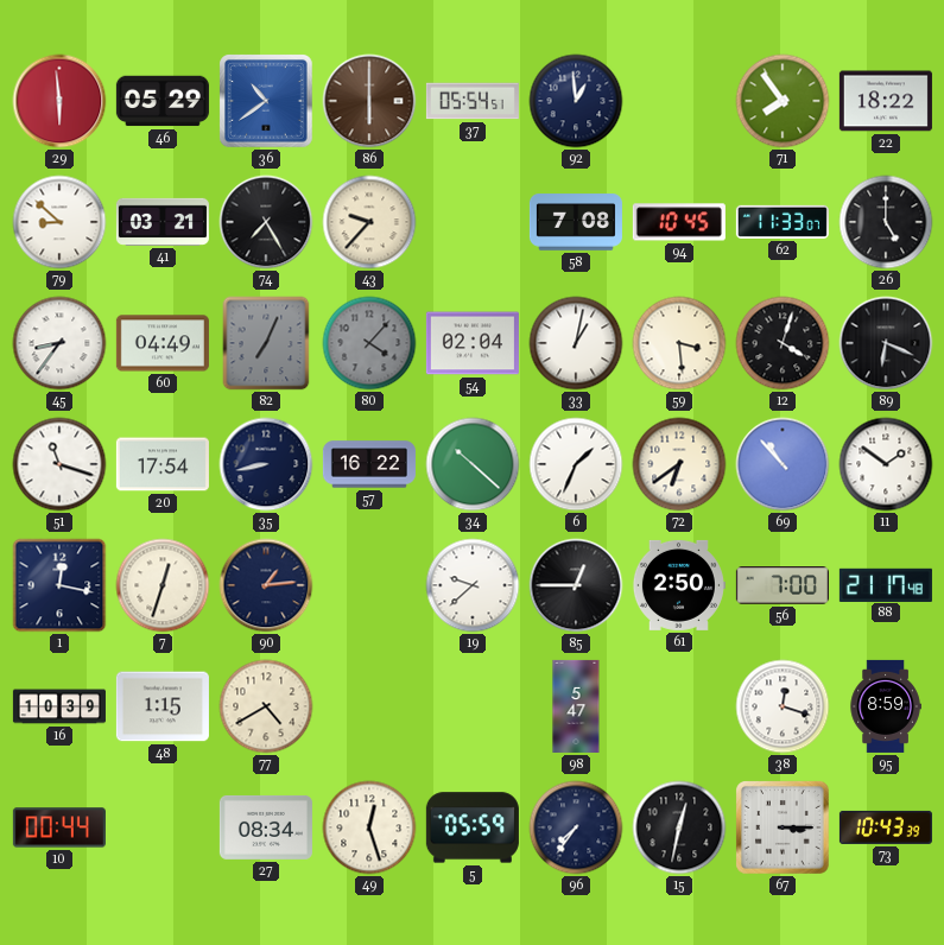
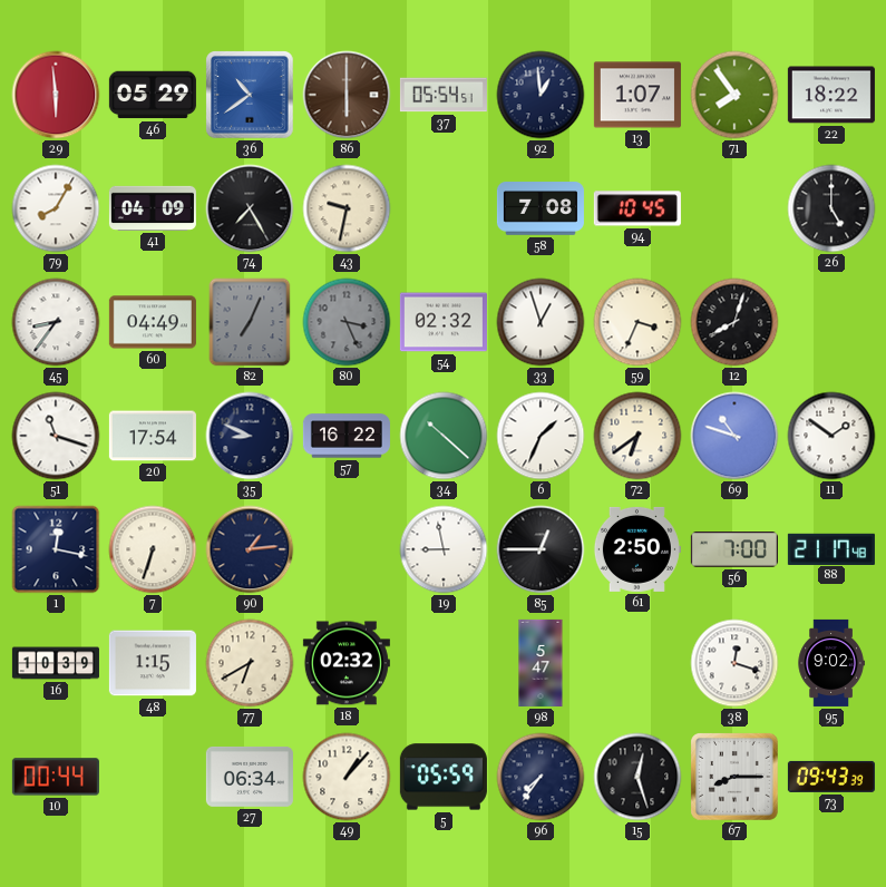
13: none -> 1:07 (637, 95)
79: 8:52 -> 8:05 (56, 208)
41: 03:21 -> 04:09 (153, 208)
43: 9:37 -> 9:32 (347, 208)
62: 11:33 -> none (783, 222)
80: 4:07 -> 3:26 (347, 322)
54: 02:04 -> 02:32 (444, 322)
33: 1:02 -> 12:57 (541, 322)
59: 3:29 -> 3:34 (637, 322)
12: 4:03 -> 8:03 (734, 322)
89: 6:19 -> none (886, 343)
35: 8:43 -> 8:49 (250, 436)
69: 10:53 -> 10:48 (734, 436)
7: 12:33 -> 6:33 (153, 549)
19: 9:38 -> 8:58 (444, 549)
77: 4:40 -> 6:40 (250, 663)
18: none -> 02:32 (347, 663)
95: 8:59 -> 9:02 (831, 663)
27: 08:34 -> 06:34 (250, 777)
49: 12:27 -> 1:07 (347, 777)
15: 12:32 -> 12:27 (637, 777)
67: 3:15 -> 8:15 (736, 778)
73: 10:43 -> 09:43 (831, 777)
